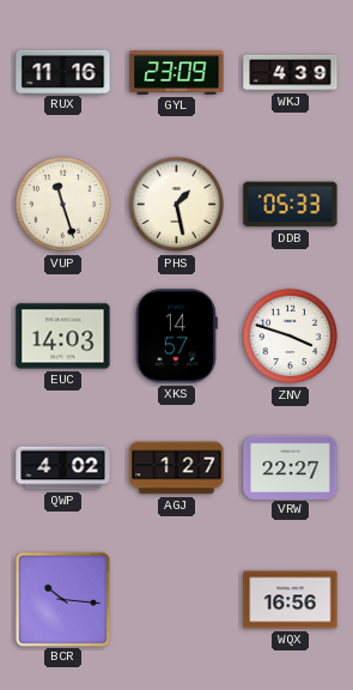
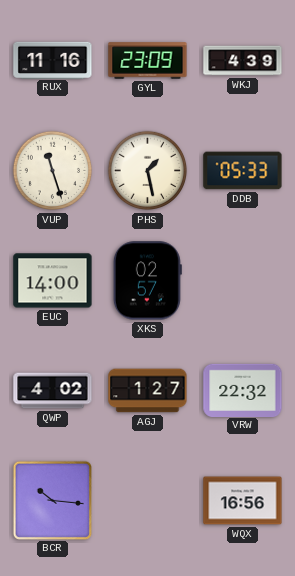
EUC: 14:03 -> 14:00 (53, 281)
XKS: 14:57 -> 02:57 (147, 281)
ZNV: 3:48 -> none (291, 337)
VRW: 22:27 -> 22:32 (243, 390)
